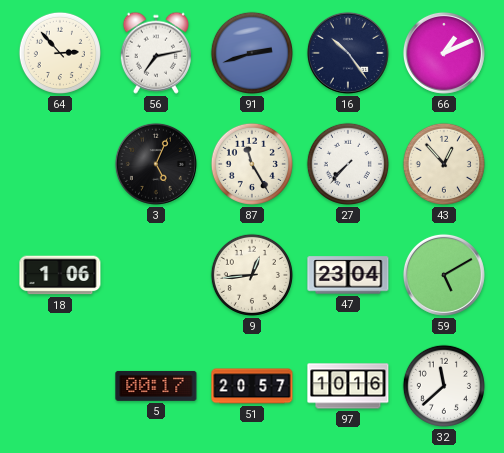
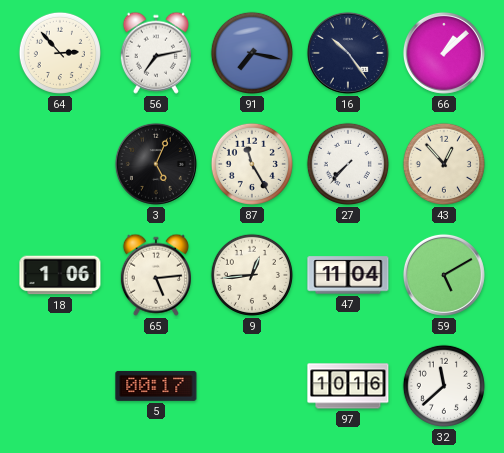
91: 2:42 -> 7:17 (252, 53)
66: 1:11 -> 1:08 (444, 53)
65: none -> 5:14 (156, 275)
47: 23:04 -> 11:04 (348, 275)
51: 20:57 -> none (252, 386)
